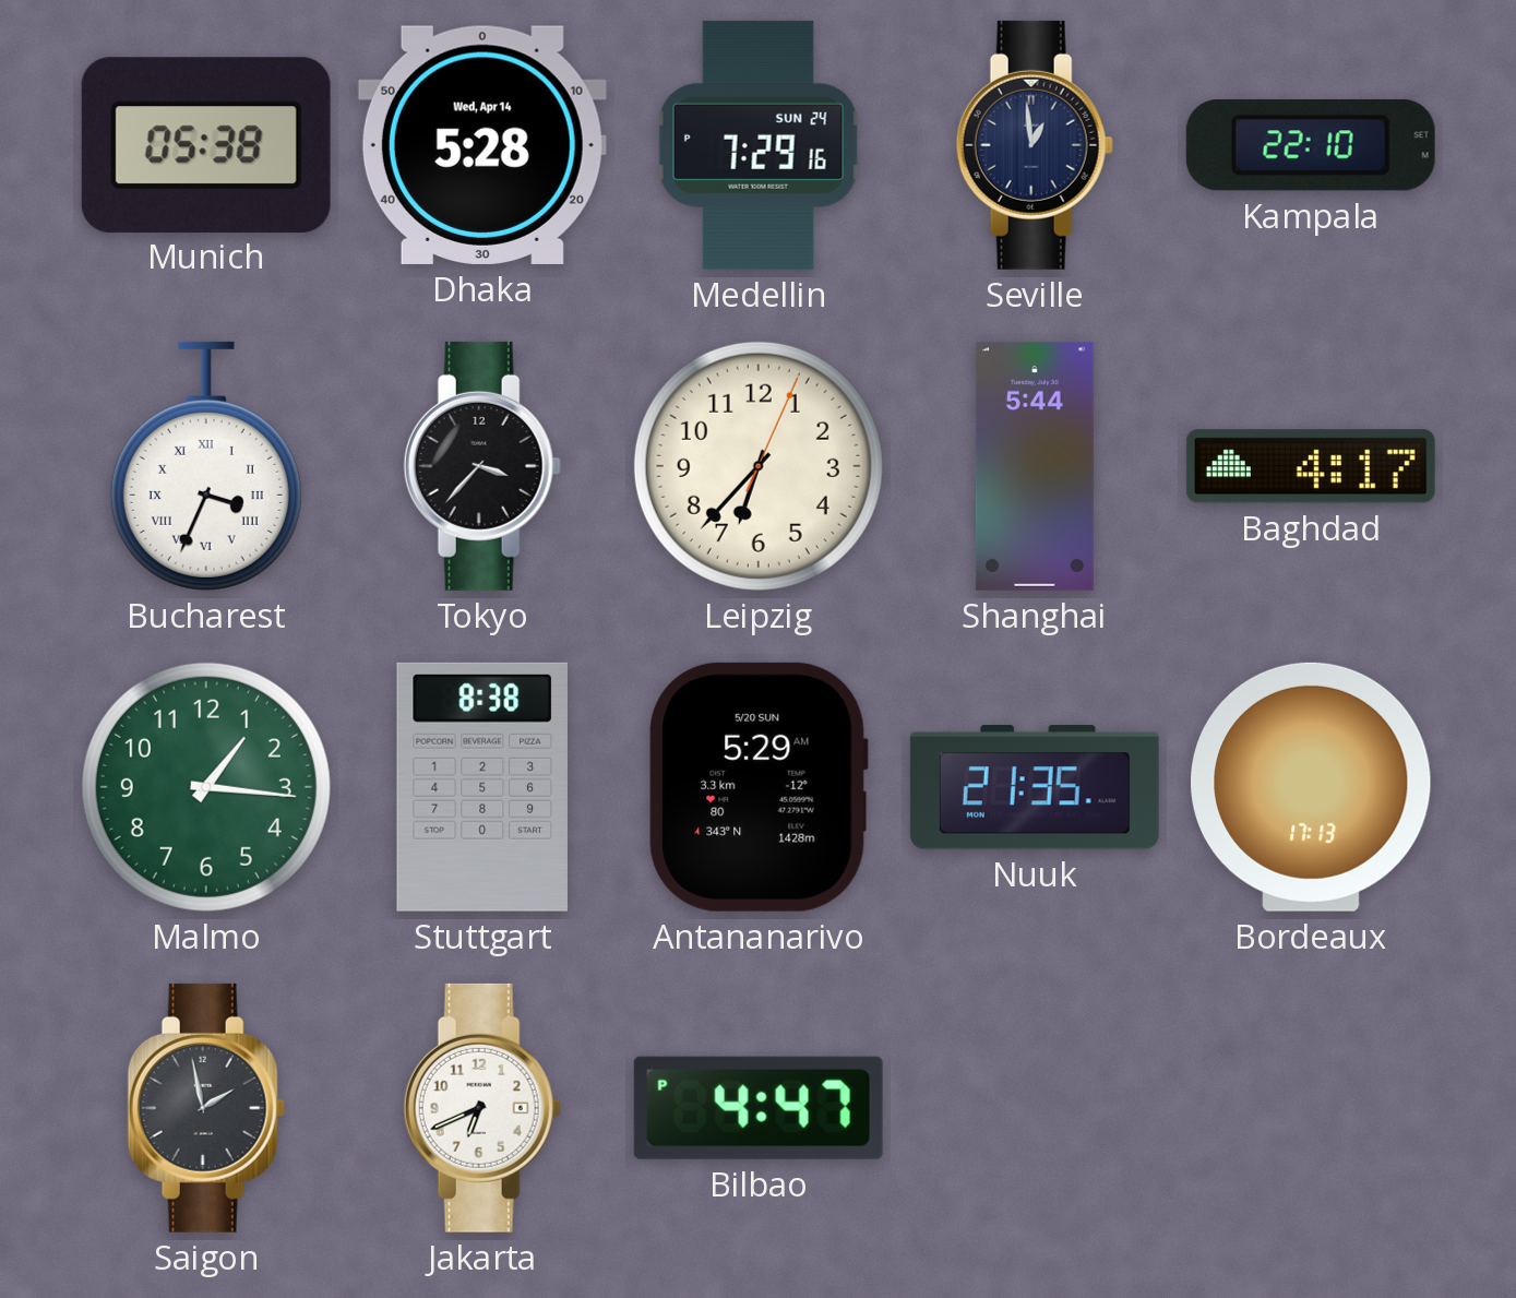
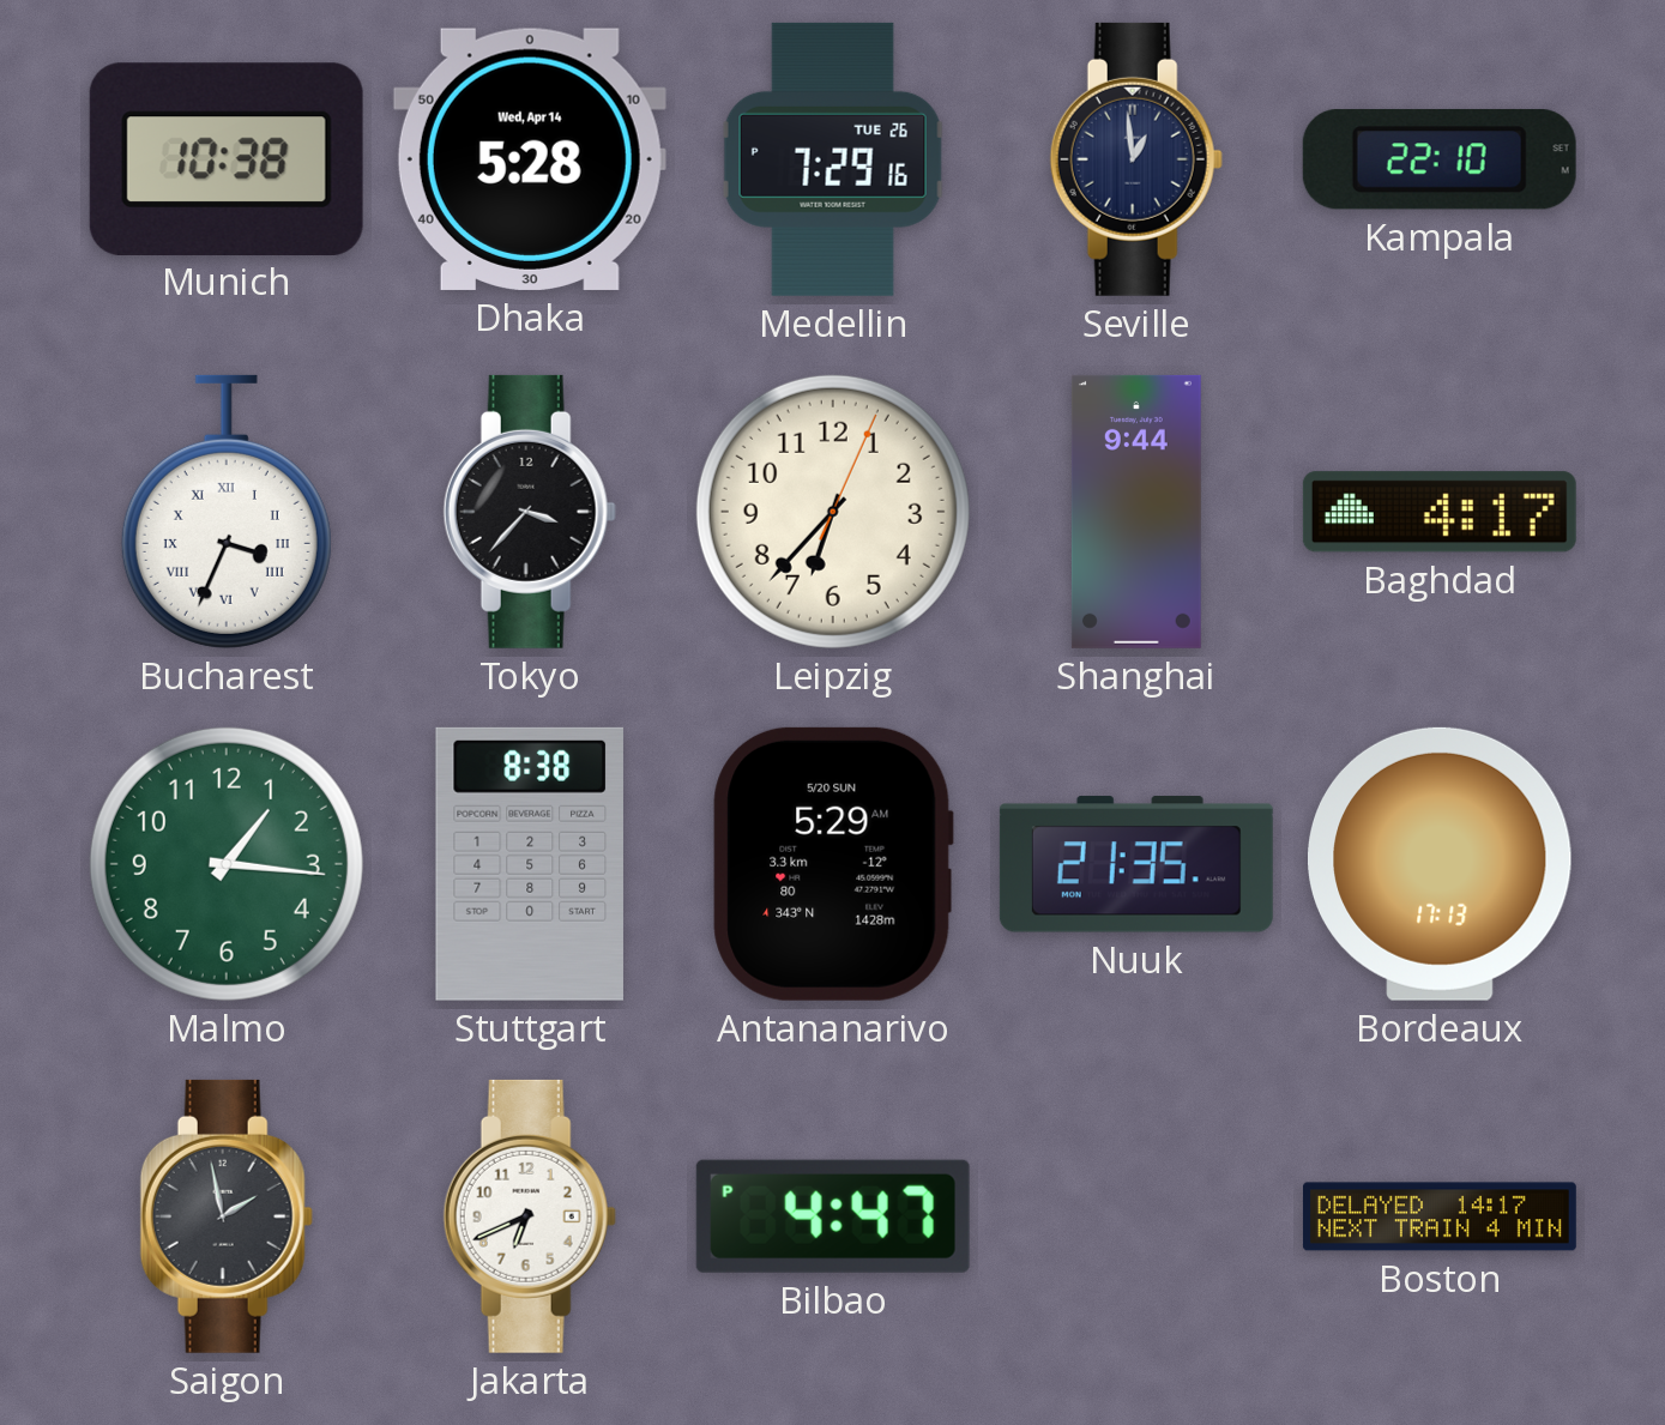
Munich: 05:38 -> 10:38 (227, 158)
Medellin date: SUN 24 -> TUE 26 (833, 159)
Shanghai: 5:44 -> 9:44 (1136, 512)
Boston: none -> 14:17 (1440, 1216)
